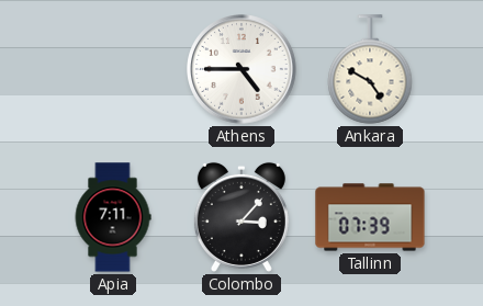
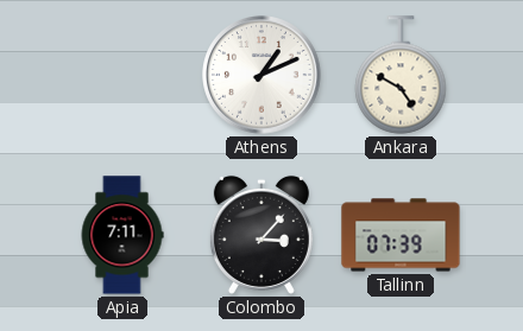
Athens: 4:45 -> 1:11 (261, 75)
